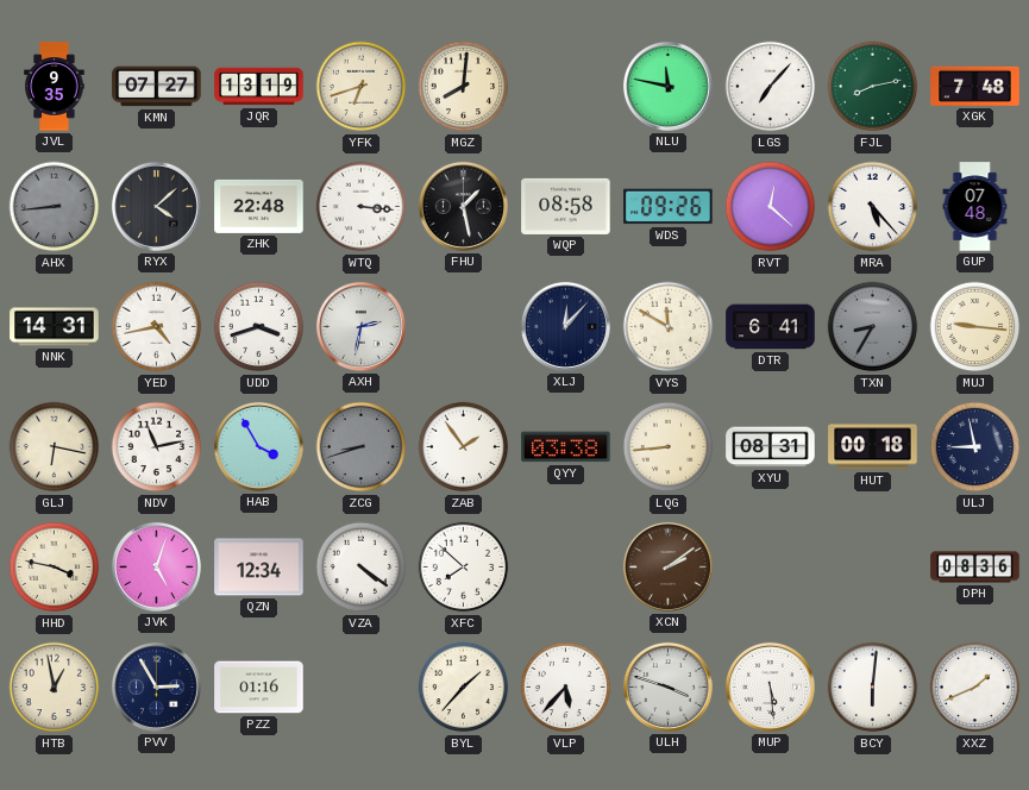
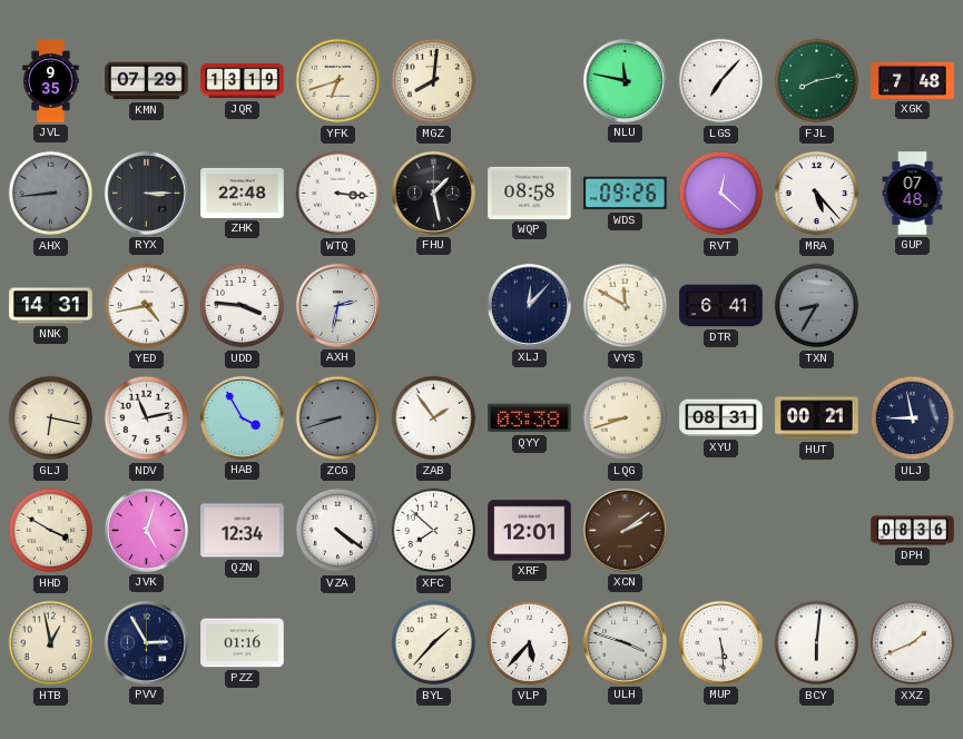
KMN: 07:27 -> 07:29 (147, 81)
RYX: 4:08 -> 3:15 (146, 193)
UDD: 3:42 -> 3:46 (243, 306)
MUJ: 9:16 -> none (975, 327)
LQG: 8:44 -> 8:42 (626, 418)
HUT: 00:18 -> 00:21 (817, 418)
HHD: 3:47 -> 3:50 (51, 531)
XRF: none -> 12:01 (530, 531)
